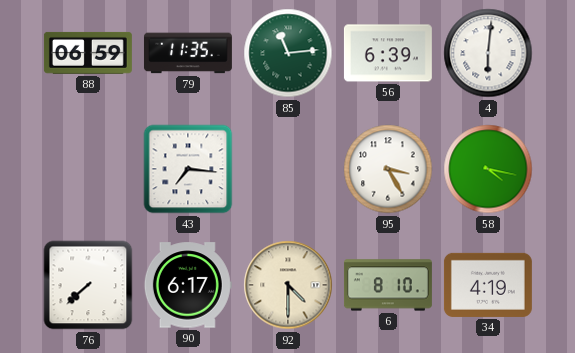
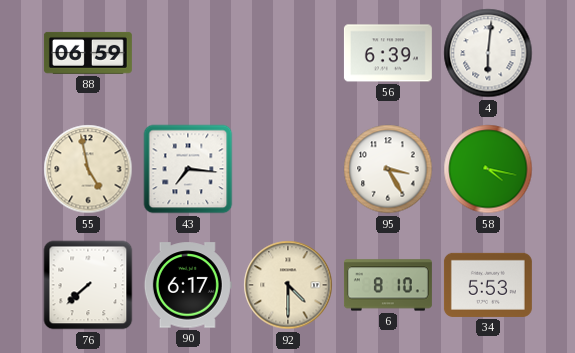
79: 11:35 -> none (188, 53)
85: 11:14 -> none (288, 53)
55: none -> 4:58 (88, 169)
34: 4:19 -> 5:53 (488, 285)
